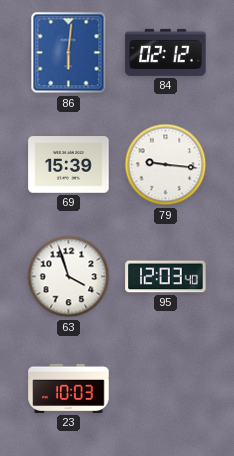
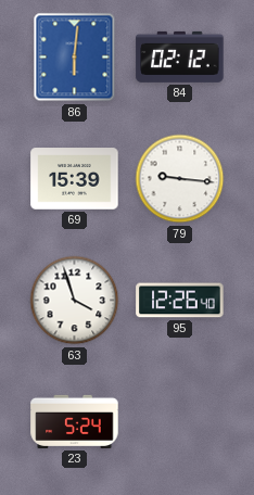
95: 12:03 -> 12:26 (180, 301)
23: 10:03 -> 5:24 (75, 421)
